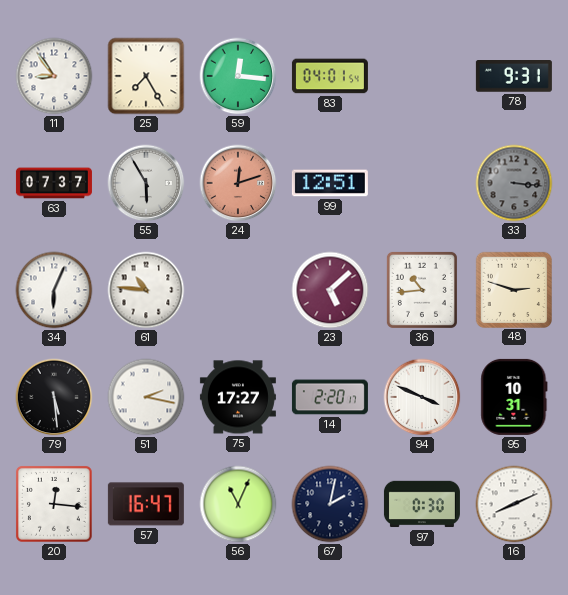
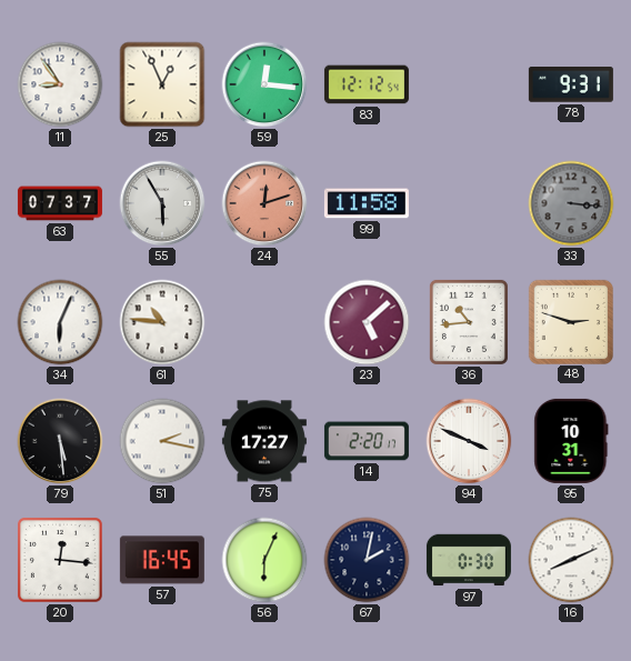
25: 7:25 -> 12:56 (162, 84)
83: 04:01 -> 12:12 (367, 84)
99: 12:51 -> 11:58 (367, 203)
57: 16:47 -> 16:45 (162, 560)
56: 11:04 -> 6:04 (264, 560)
